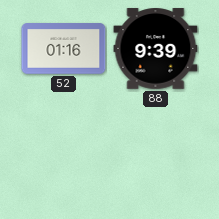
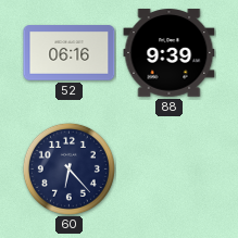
52: 01:16 -> 06:16 (70, 53)
60: none -> 6:23 (68, 168)
